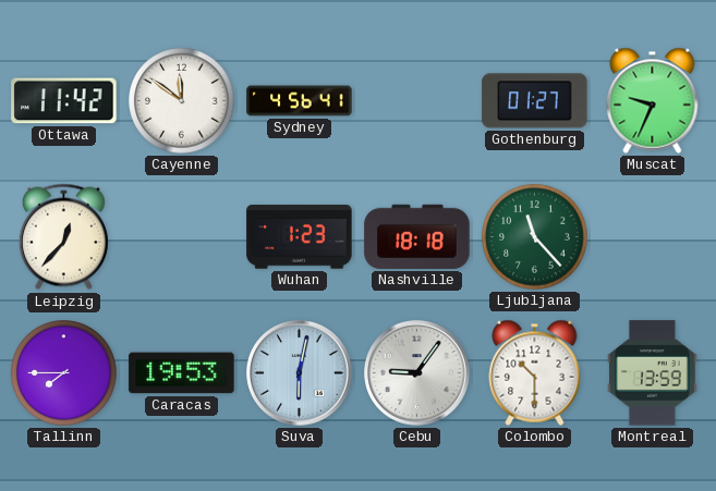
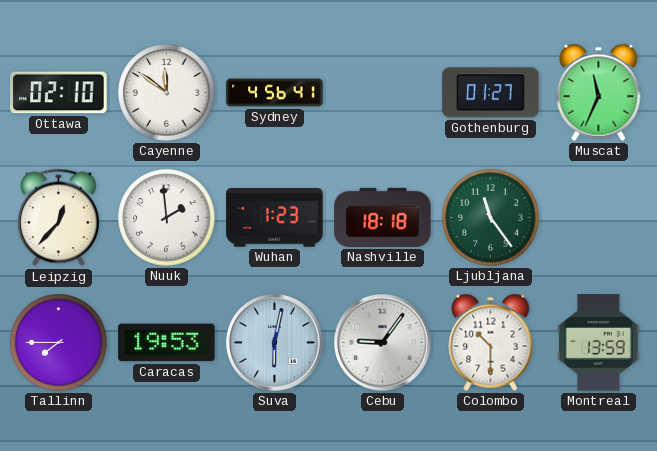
Ottawa: 11:42 -> 02:10 (59, 93)
Muscat: 9:34 -> 11:34 (599, 92)
Nuuk: none -> 1:59 (167, 218)
Ljubljana: 11:23 -> 11:24 (491, 218)
